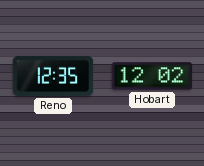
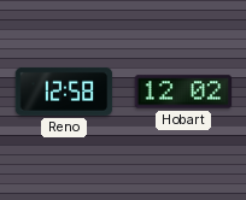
Reno: 12:35 -> 12:58 (64, 92)
